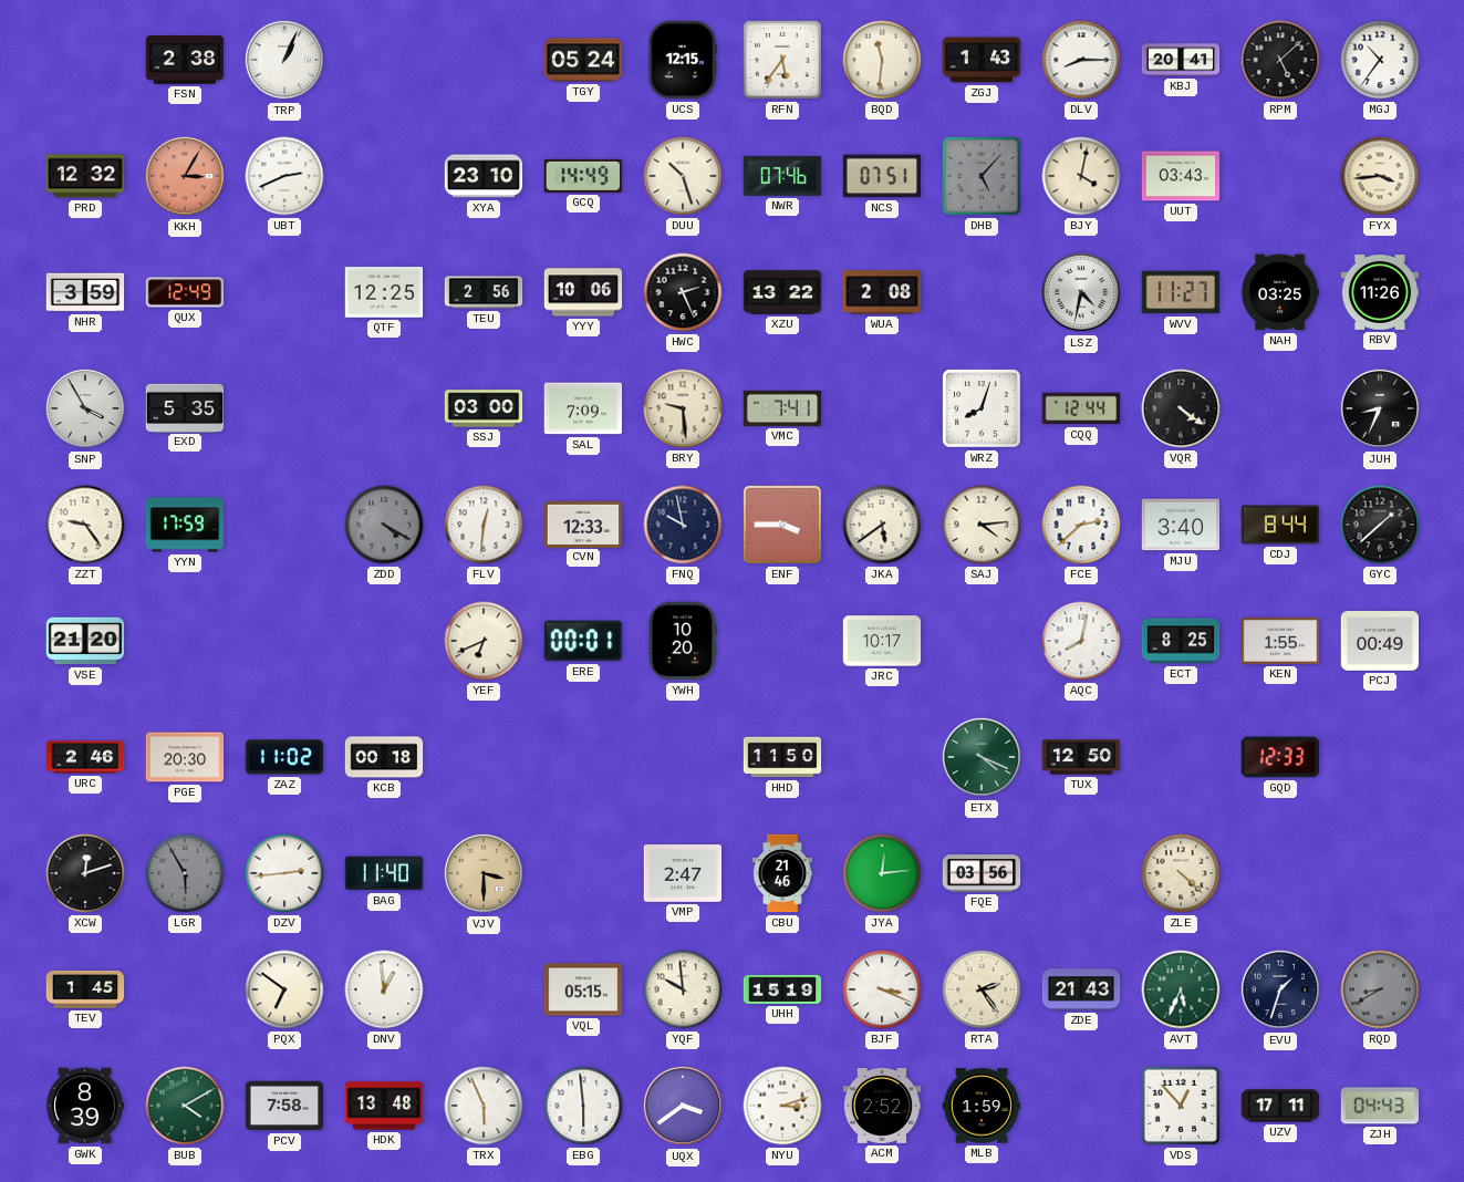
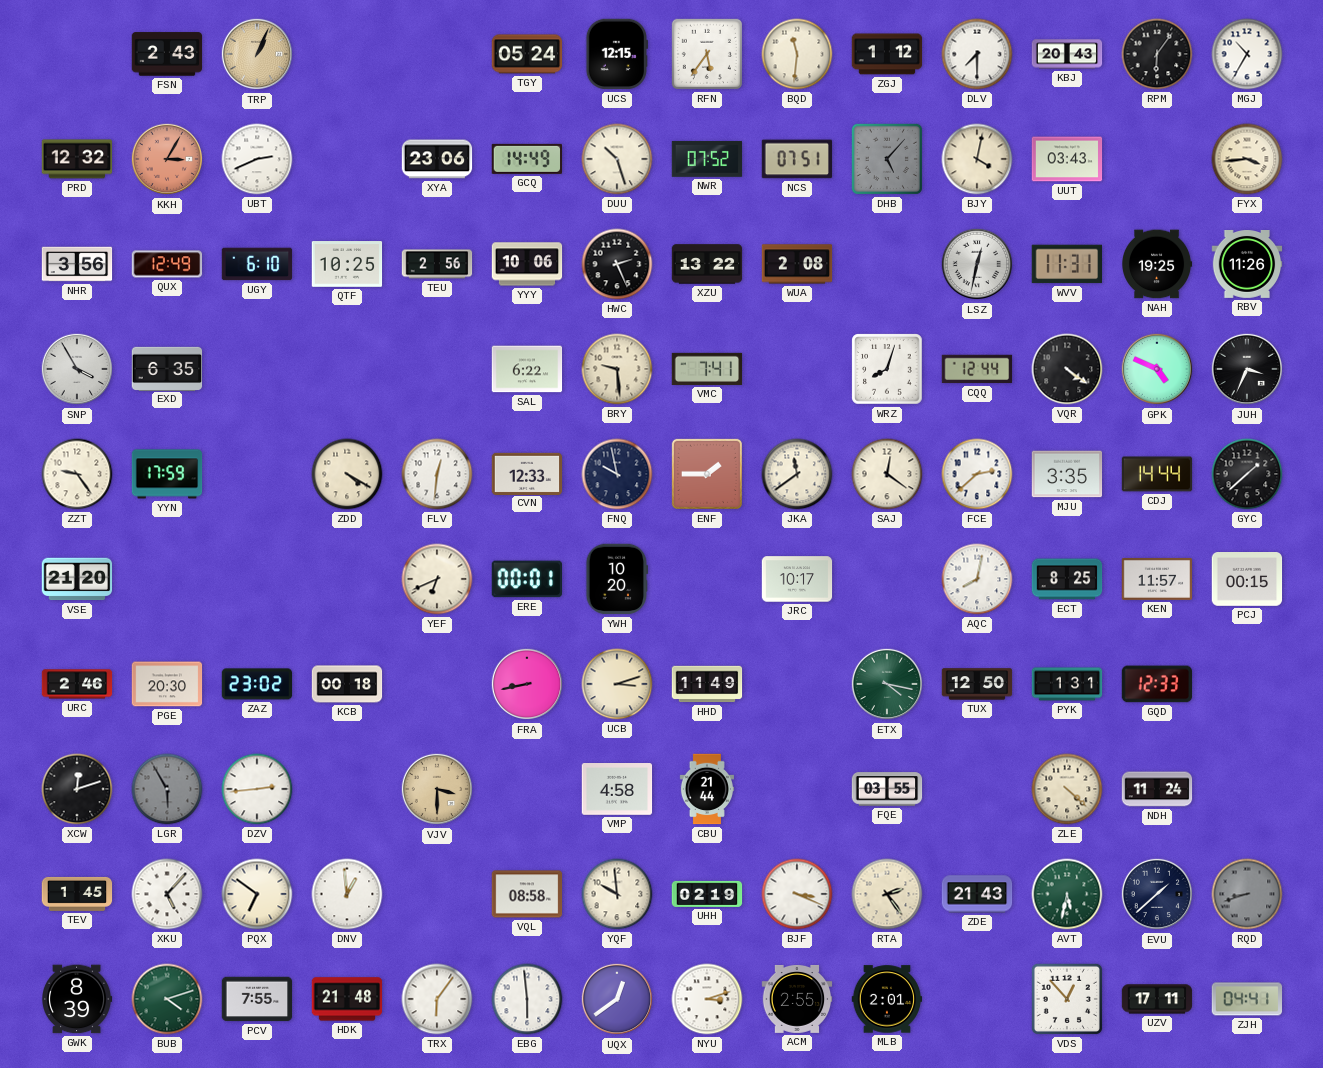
FSN: 2:38 -> 2:43 (167, 54)
TRP dial: white -> champagne (257, 54)
ZGJ: 1:43 -> 1:12 (887, 54)
DLV: 8:15 -> 7:30 (977, 54)
KBJ: 20:41 -> 20:43 (1067, 54)
RPM: 5:08 -> 6:06 (1157, 54)
MGJ: 10:36 -> 10:35 (1247, 54)
XYA: 23:10 -> 23:06 (437, 159)
NWR: 07:46 -> 07:52 (707, 159)
NHR: 3:59 -> 3:56 (77, 264)
UGY: none -> 6:10 (257, 264)
QTF: 12:25 -> 10:25 (347, 264)
LSZ: 4:32 -> 12:32 (977, 264)
WVV: 11:27 -> 11:31 (1066, 264)
NAH: 03:25 -> 19:25 (1158, 264)
EXD: 5:35 -> 6:35 (167, 368)
SSJ: 03:00 -> none (484, 408)
SAL: 7:09 -> 6:22 (527, 369)
GPK: none -> 4:49 (1157, 369)
JUH: 8:34 -> 3:34 (1247, 369)
ZDD dial: grey -> cream (347, 474)
ENF: 3:45 -> 1:45 (707, 474)
JKA: 5:39 -> 11:39 (797, 474)
SAJ: 4:14 -> 12:21 (887, 474)
MJU: 3:40 -> 3:35 (1067, 474)
CDJ: 8:44 -> 14:44 (1157, 474)
KEN: 1:55 -> 11:57 (1157, 579)
PCJ: 00:49 -> 00:15 (1247, 580)
ZAZ: 11:02 -> 23:02 (257, 684)
FRA: none -> 8:43 (527, 684)
UCB: none -> 3:12 (617, 684)
HHD: 11:50 -> 11:49 (707, 684)
ETX: 4:19 -> 4:17 (887, 684)
PYK: none -> 1:31 (1067, 684)
BAG: 11:40 -> none (384, 873)
VMP: 2:47 -> 4:58 (617, 790)
CBU: 21:46 -> 21:44 (707, 789)
JYA: 12:14 -> none (882, 873)
FQE: 03:56 -> 03:55 (887, 789)
NDH: none -> 11:24 (1157, 789)
XKU: none -> 5:07 (167, 894)
VQL: 05:15 -> 08:58 (527, 894)
UHH: 15:19 -> 02:19 (707, 894)
AVT: 5:34 -> 5:32 (1067, 894)
EVU: 1:33 -> 1:38 (1157, 894)
RQD: 8:40 -> 8:42 (1247, 894)
BUB: 4:10 -> 4:12 (167, 999)
PCV: 7:58 -> 7:55 (257, 999)
HDK: 13:48 -> 21:48 (347, 999)
TRX: 5:56 -> 6:06 (437, 999)
UQX: 3:39 -> 12:39 (617, 999)
ACM: 2:52 -> 2:55 (797, 999)
MLB: 1:59 -> 2:01 (887, 999)
ZJH: 04:43 -> 04:41 (1247, 999)
